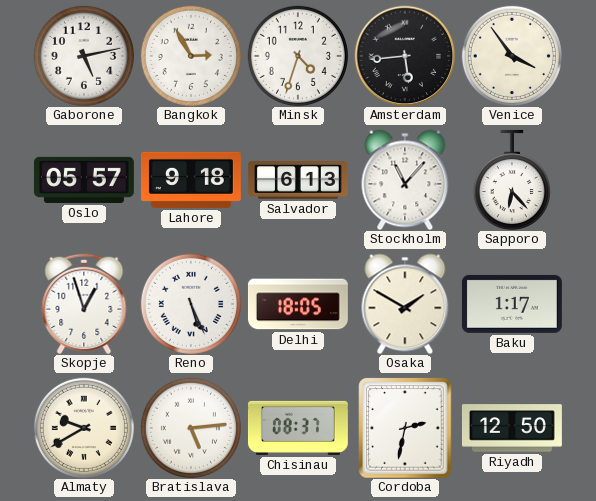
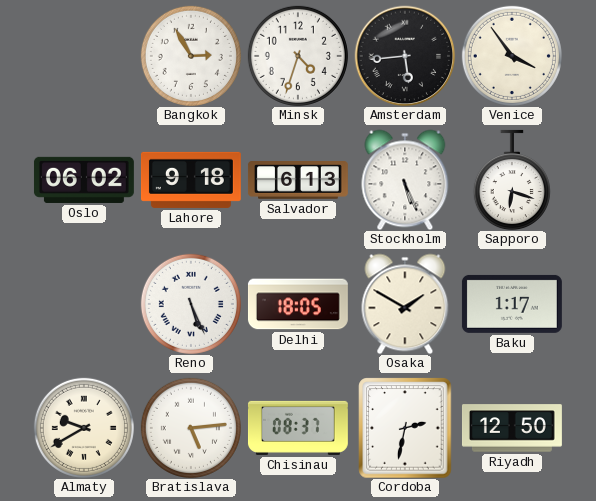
Gaborone: 5:13 -> none (84, 56)
Oslo: 05:57 -> 06:02 (84, 180)
Stockholm: 11:07 -> 5:26 (405, 180)
Sapporo: 6:23 -> 6:18 (512, 180)
Skopje: 12:57 -> none (84, 304)
